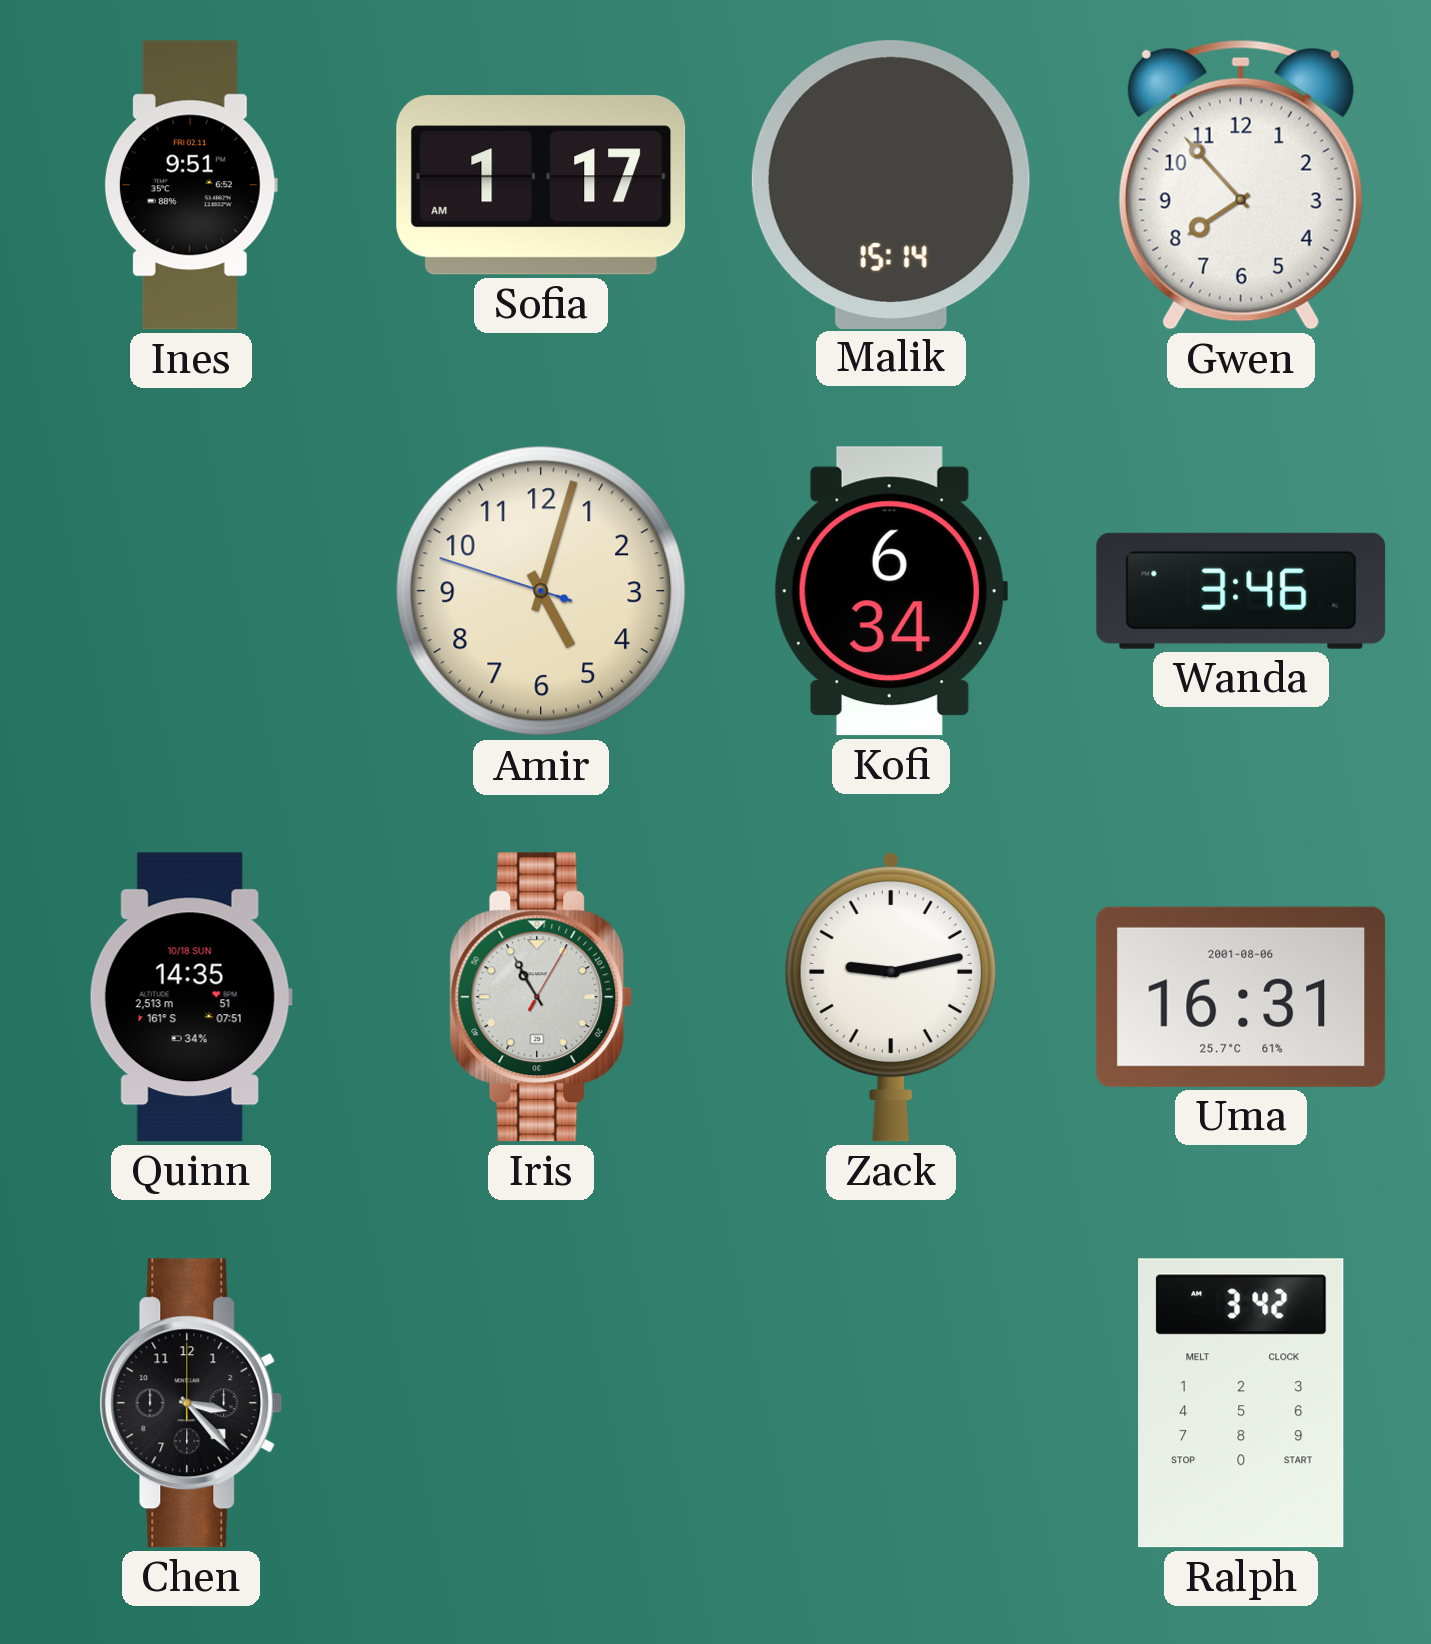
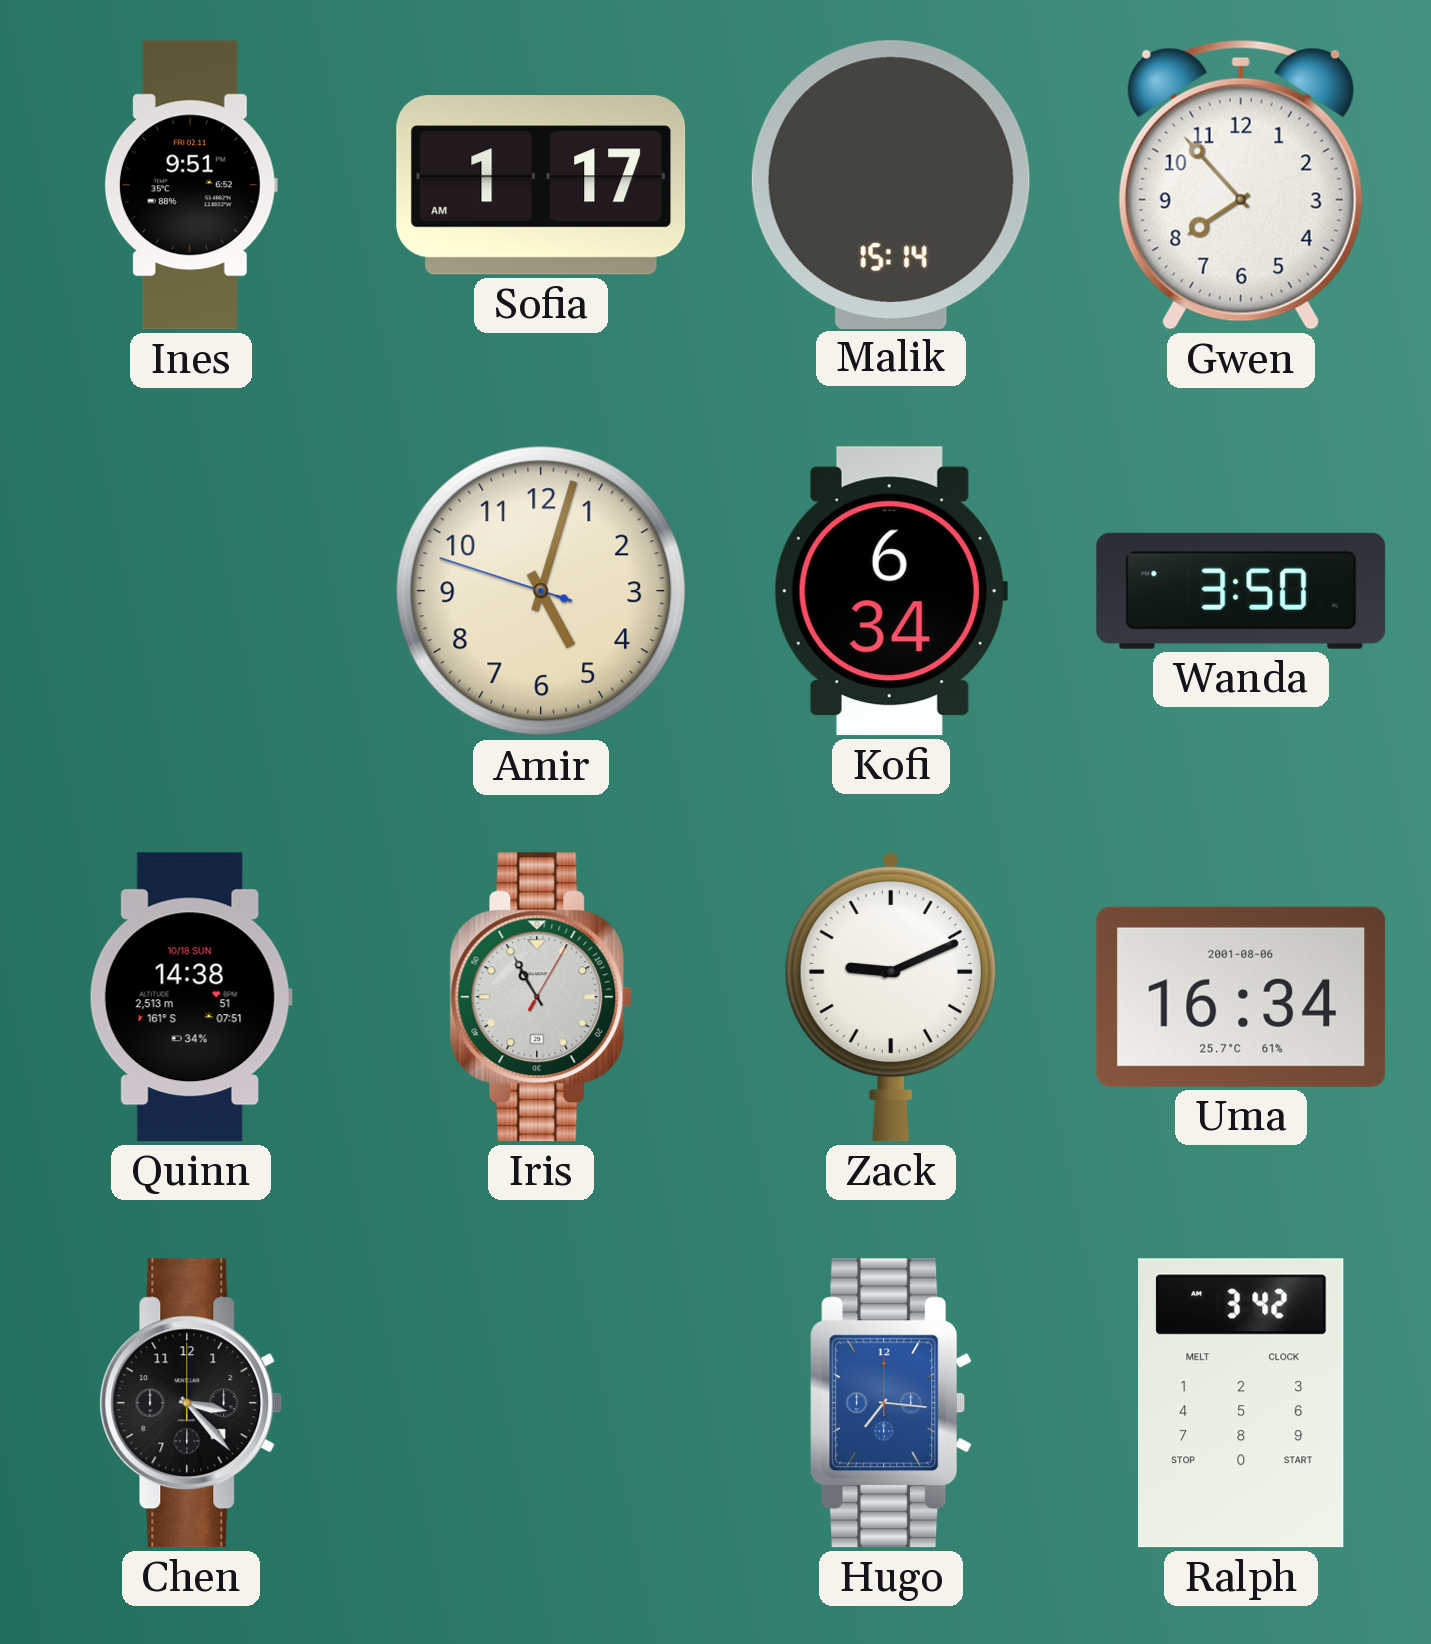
Wanda: 3:46 -> 3:50 (1241, 591)
Quinn: 14:35 -> 14:38 (191, 997)
Zack: 9:13 -> 9:11 (891, 997)
Uma: 16:31 -> 16:34 (1241, 997)
Hugo: none -> 7:16 (891, 1403)
